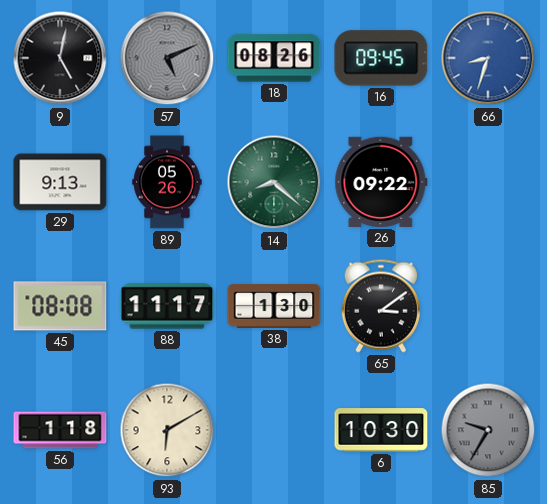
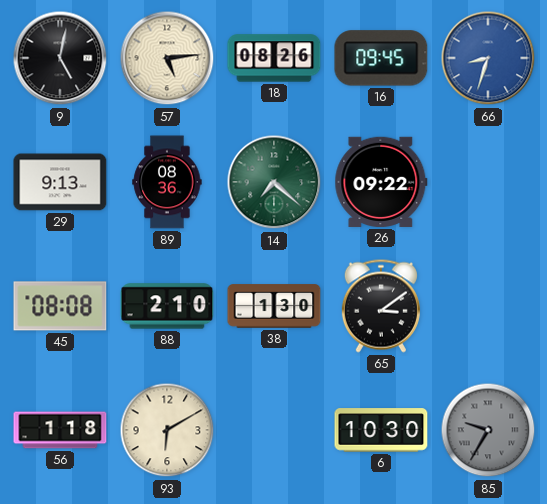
57: 5:11 -> 5:14 (167, 58)
57 dial: grey -> cream (167, 58)
89: 05:26 -> 08:36 (167, 182)
14: 8:22 -> 7:22 (274, 182)
88: 11:17 -> 2:10 (167, 306)
